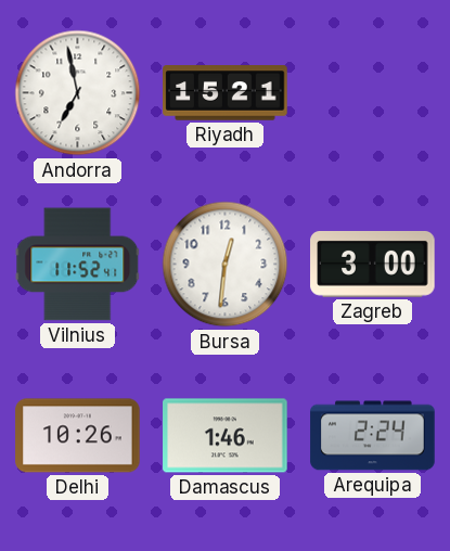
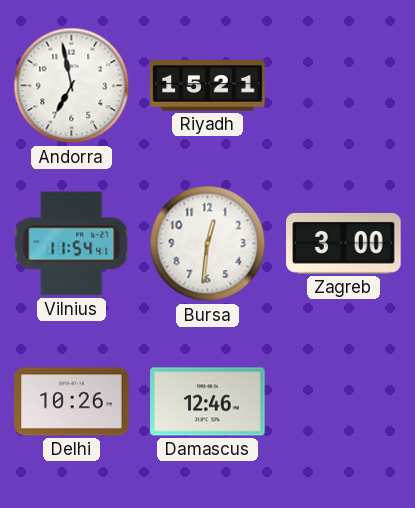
Vilnius: 11:52 -> 11:54 (72, 244)
Damascus: 1:46 -> 12:46 (208, 402)
Arequipa: 2:24 -> none (373, 436)
